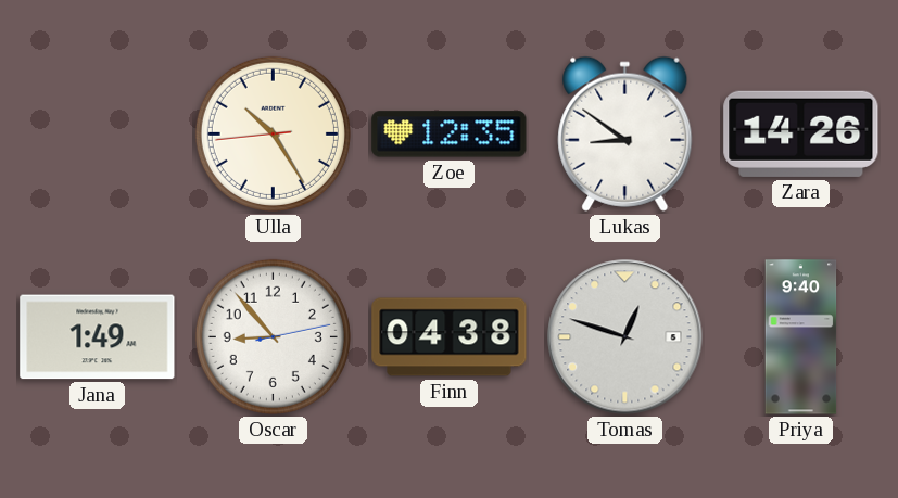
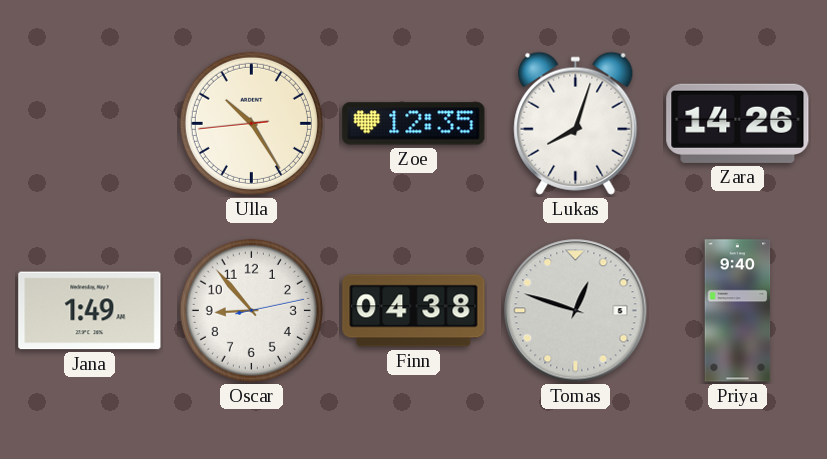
Lukas: 8:51 -> 8:03 (576, 123)
